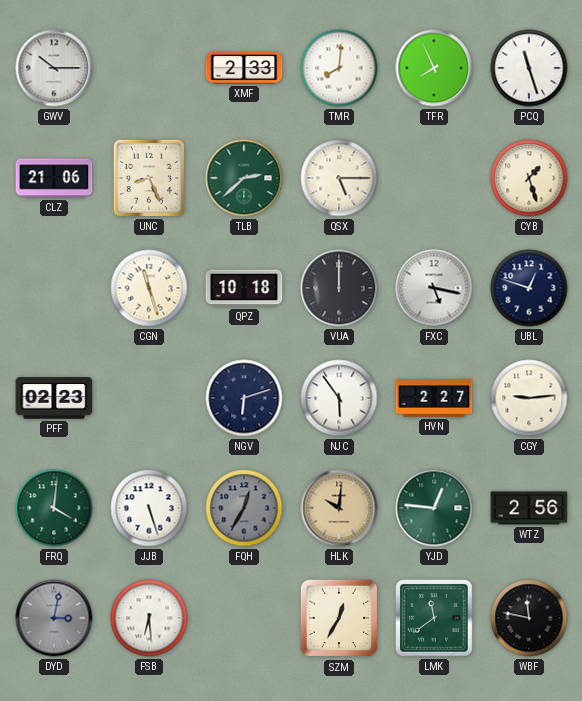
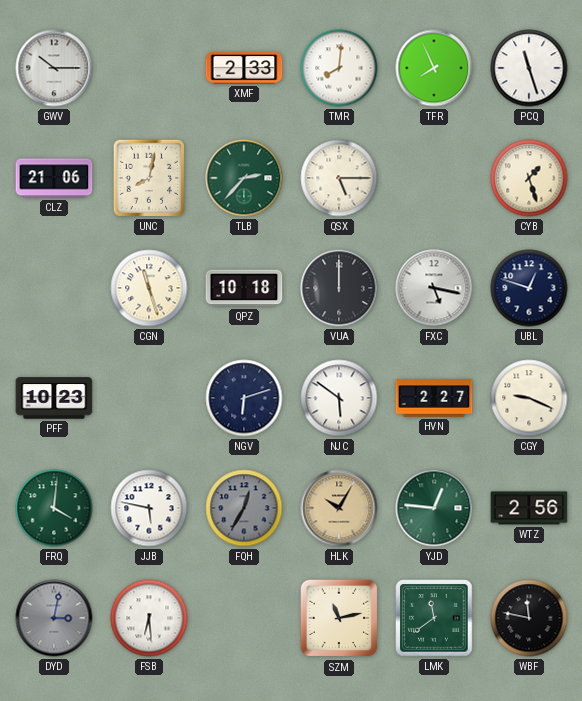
UNC: 8:26 -> 8:02 (149, 178)
TLB: 2:38 -> 2:37 (244, 178)
PFF: 02:23 -> 10:23 (54, 398)
NJC: 5:54 -> 5:51 (339, 398)
CGY: 9:14 -> 9:19 (529, 398)
JJB: 5:27 -> 5:47 (149, 508)
HLK: 10:01 -> 10:05 (339, 508)
SZM: 12:35 -> 11:13 (339, 618)
